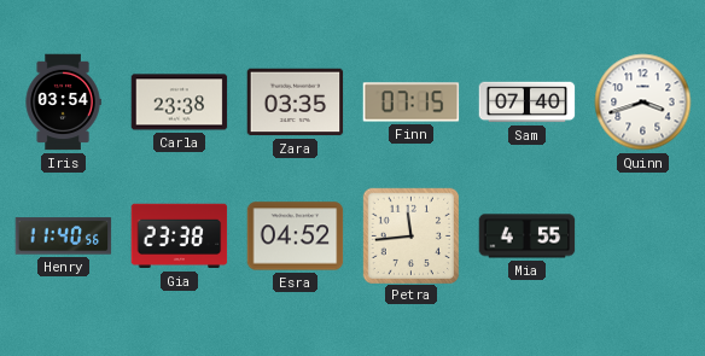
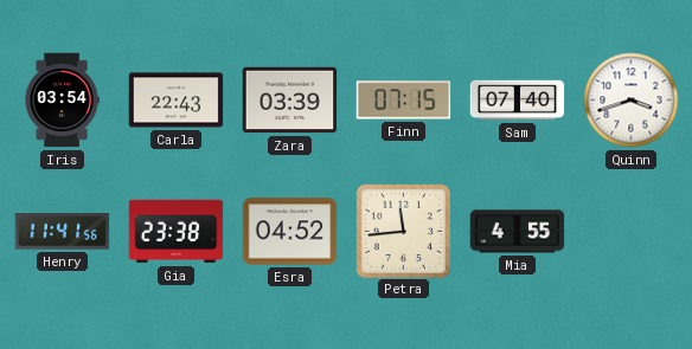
Carla: 23:38 -> 22:43 (177, 101)
Zara: 03:35 -> 03:39 (290, 101)
Henry: 11:40 -> 11:41 (63, 232)
